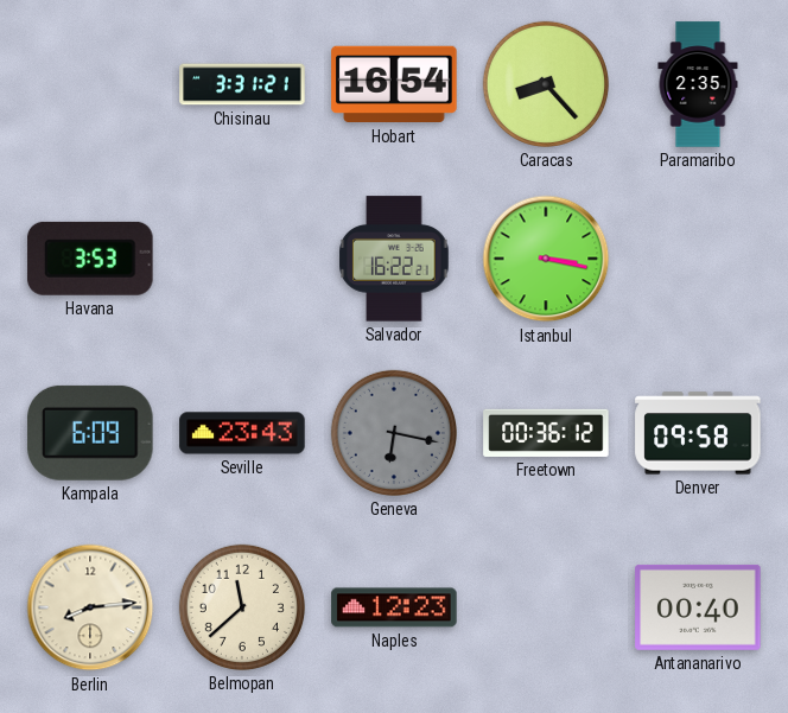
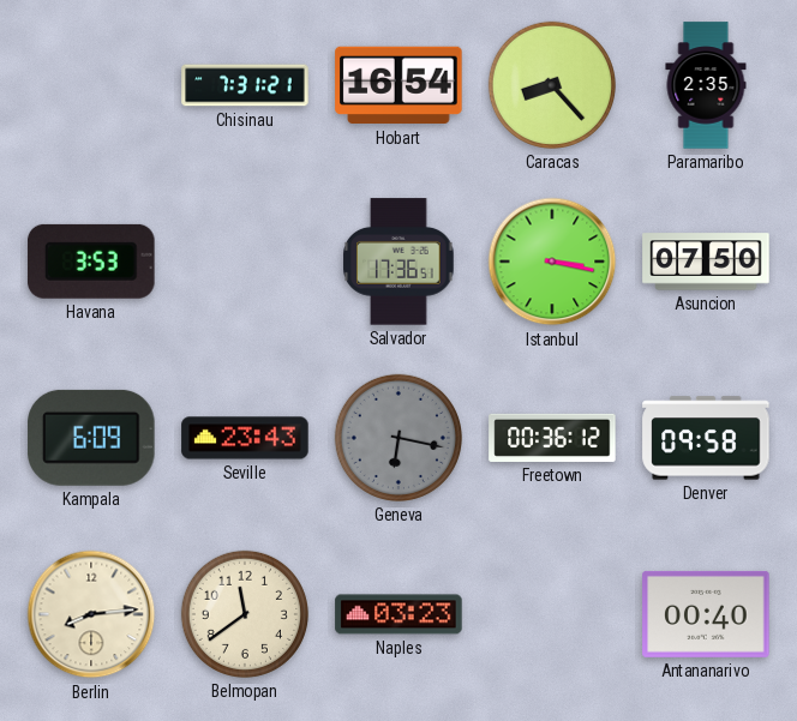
Chisinau: 3:31 -> 7:31 (245, 85)
Salvador: 16:22 -> 17:36 (398, 262)
Asuncion: none -> 07:50 (706, 262)
Belmopan: 11:38 -> 11:39 (245, 614)
Naples: 12:23 -> 03:23 (398, 614)
